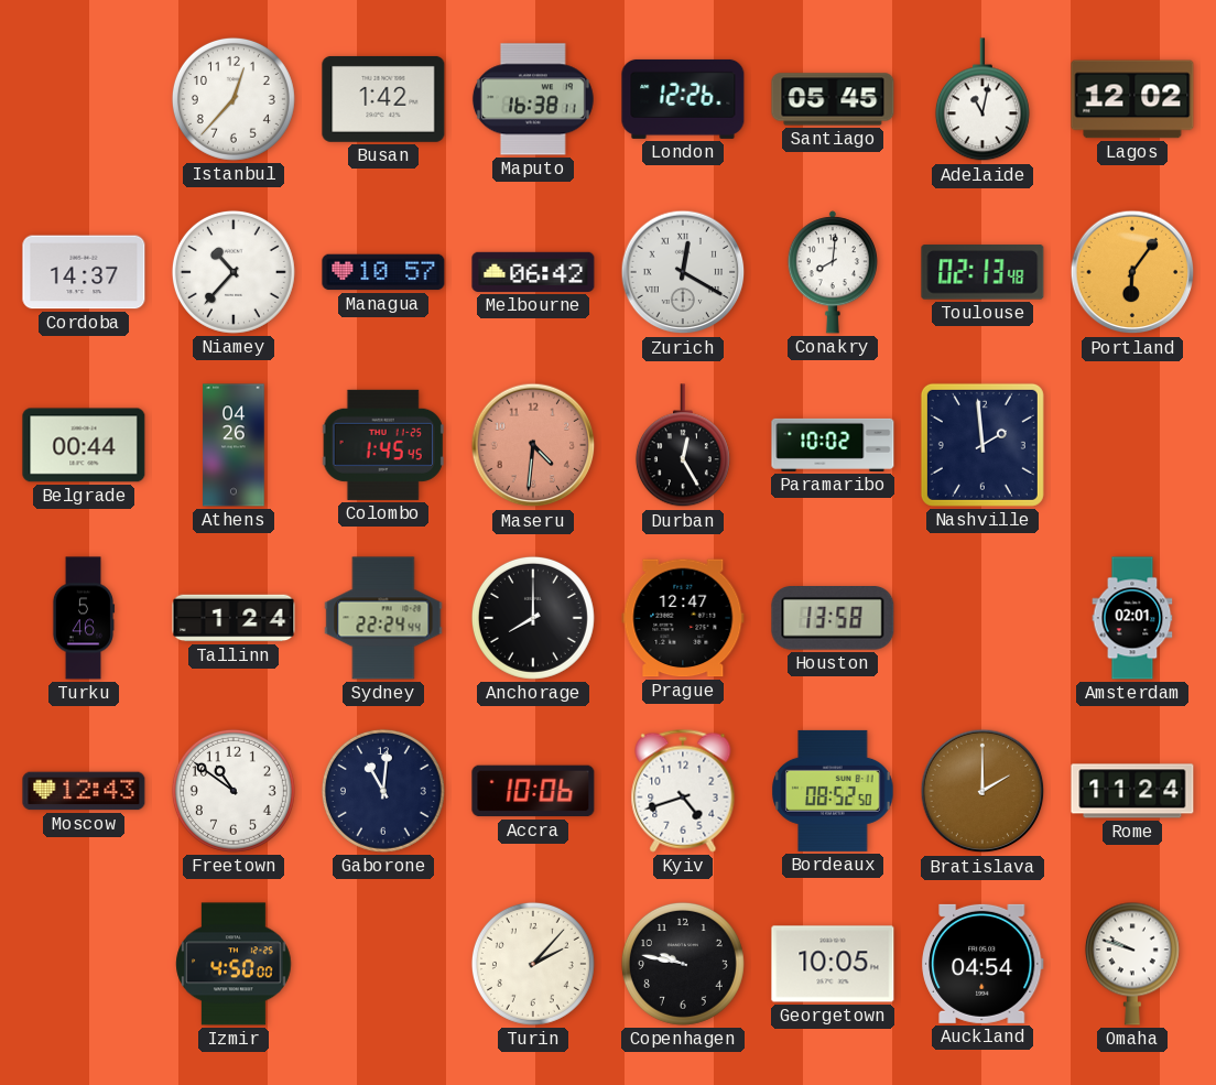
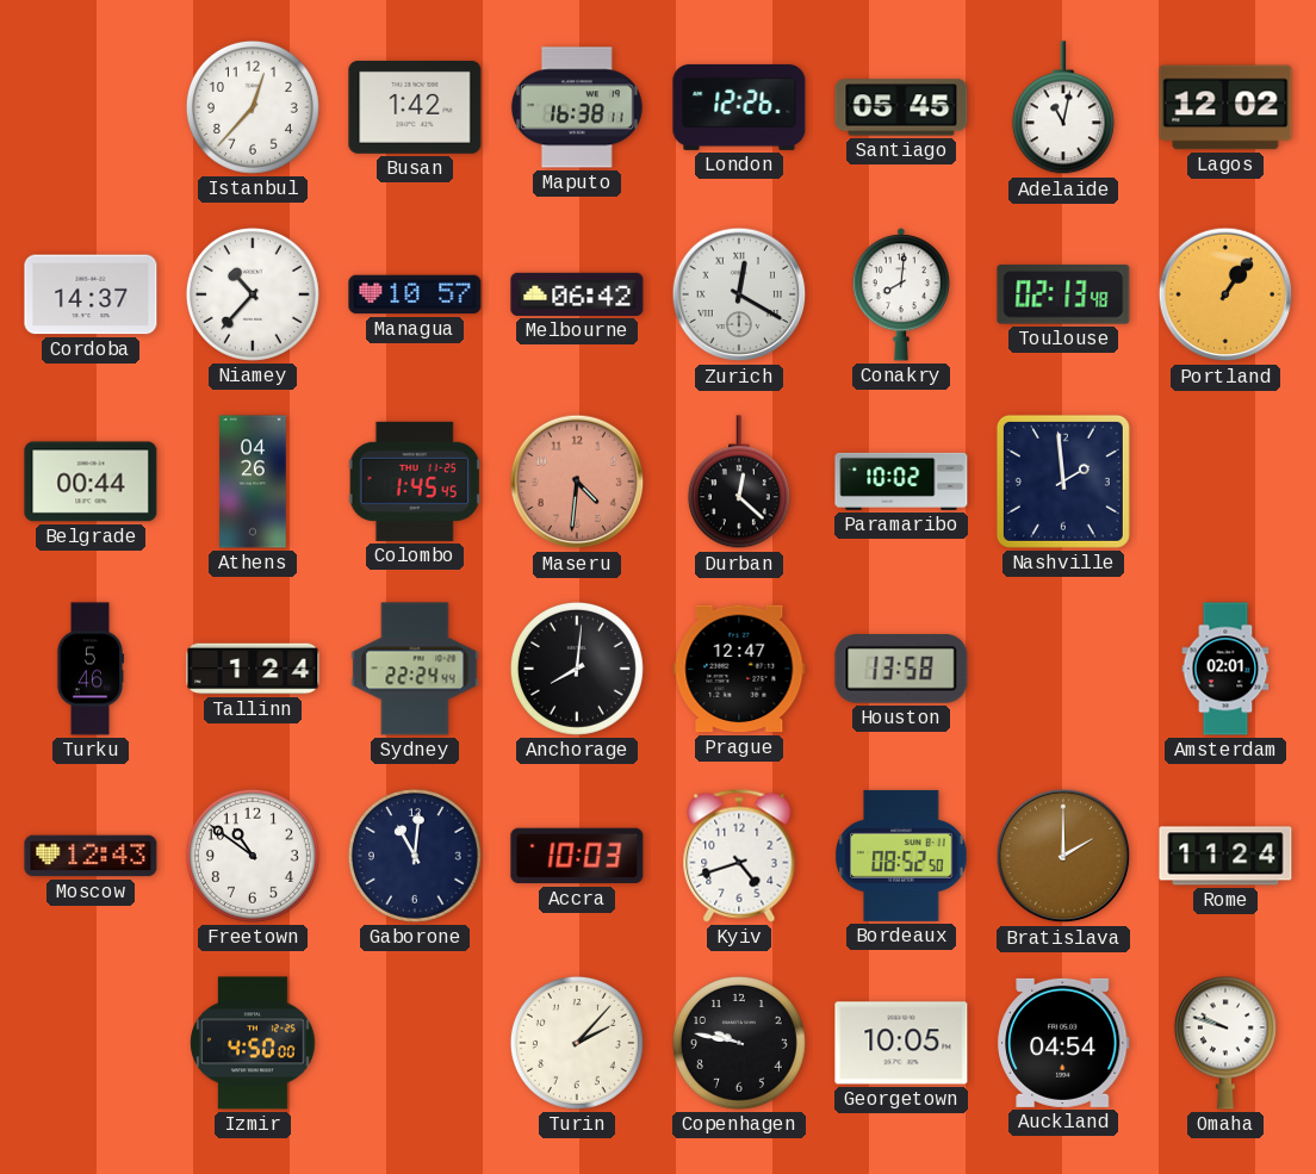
Portland: 6:06 -> 1:06 (1225, 294)
Durban: 12:25 -> 12:22 (739, 483)
Anchorage: 8:00 -> 8:01 (577, 669)
Accra: 10:06 -> 10:03 (577, 856)
